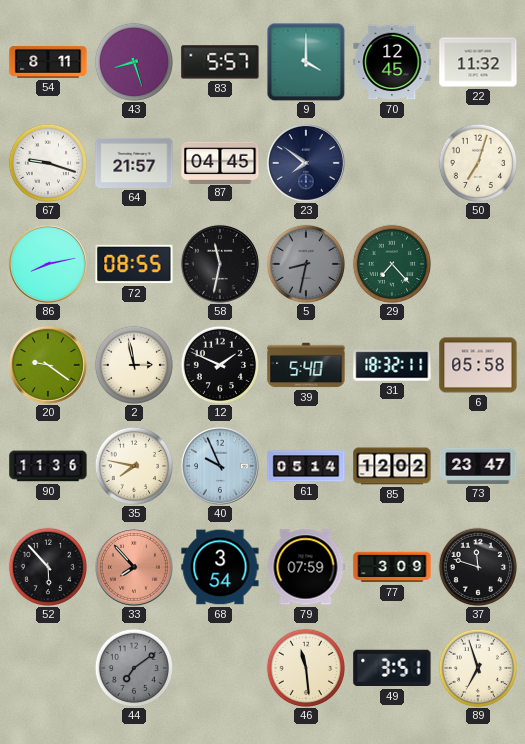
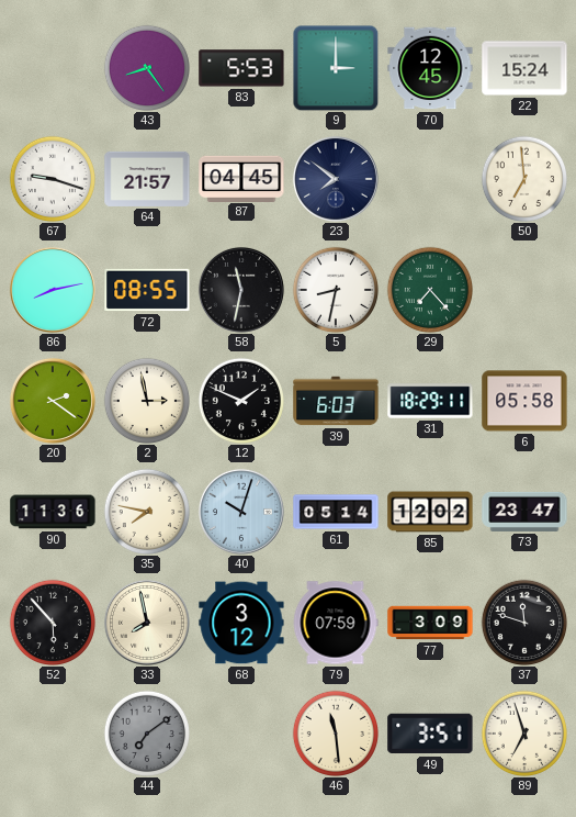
54: 8:11 -> none (48, 62)
43: 8:27 -> 8:24 (146, 67)
83: 5:57 -> 5:53 (241, 68)
9: 4:00 -> 3:00 (336, 68)
22: 11:32 -> 15:24 (524, 68)
50: 7:03 -> 6:59 (523, 178)
5 dial: grey -> white (335, 289)
20: 9:21 -> 2:21 (53, 401)
39: 5:40 -> 6:03 (336, 401)
31: 18:32 -> 18:29 (430, 401)
40: 9:56 -> 10:03 (241, 512)
33: 7:53 -> 7:58 (147, 623)
33 dial: salmon -> cream (147, 623)
68: 3:54 -> 3:12 (241, 623)
